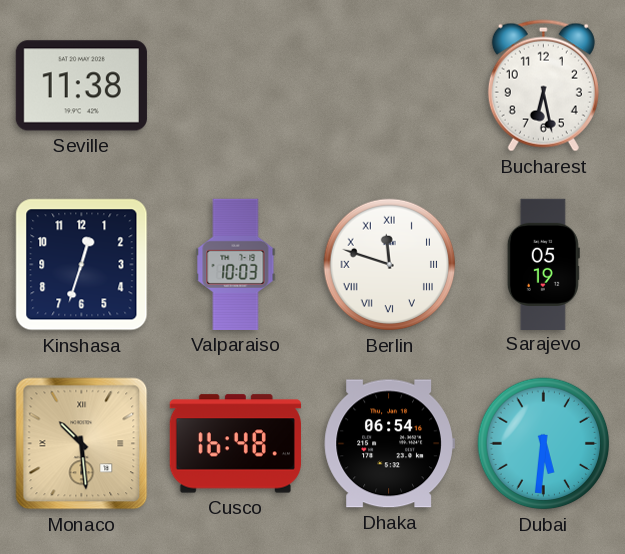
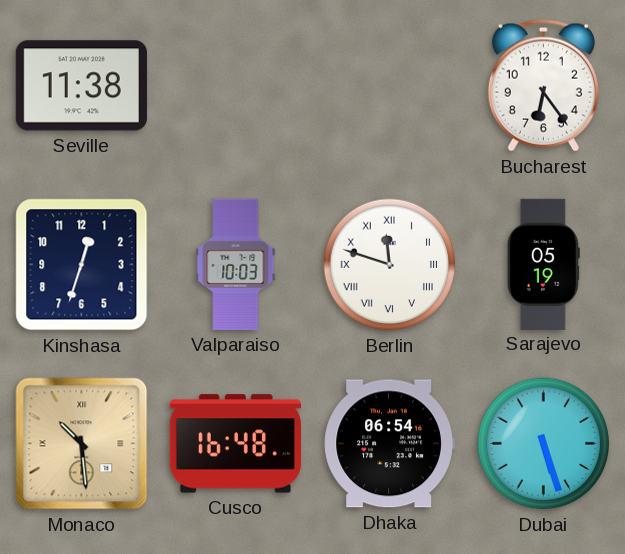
Bucharest: 6:28 -> 6:24 (543, 86)
Dubai: 5:31 -> 5:27 (544, 444)
